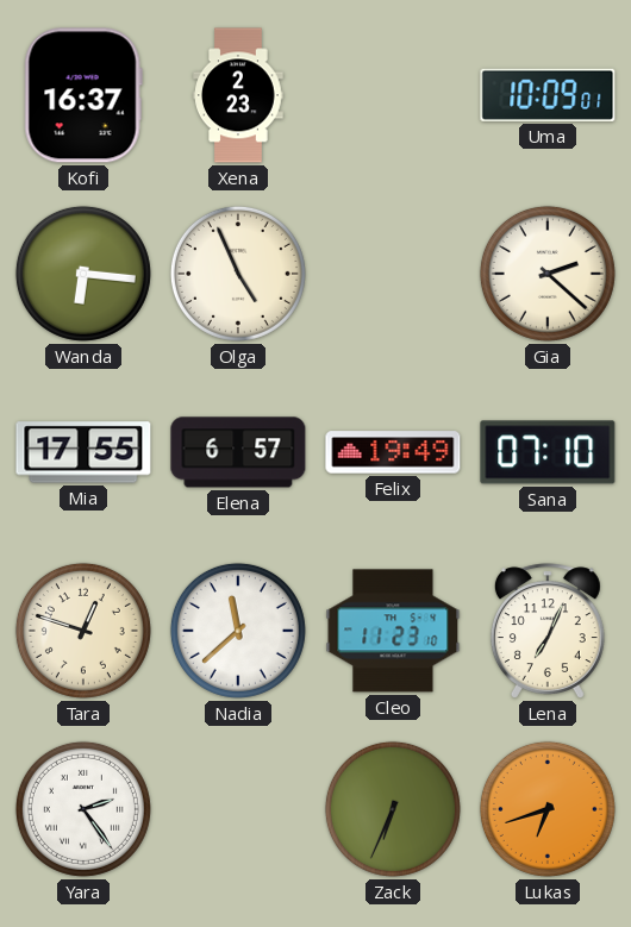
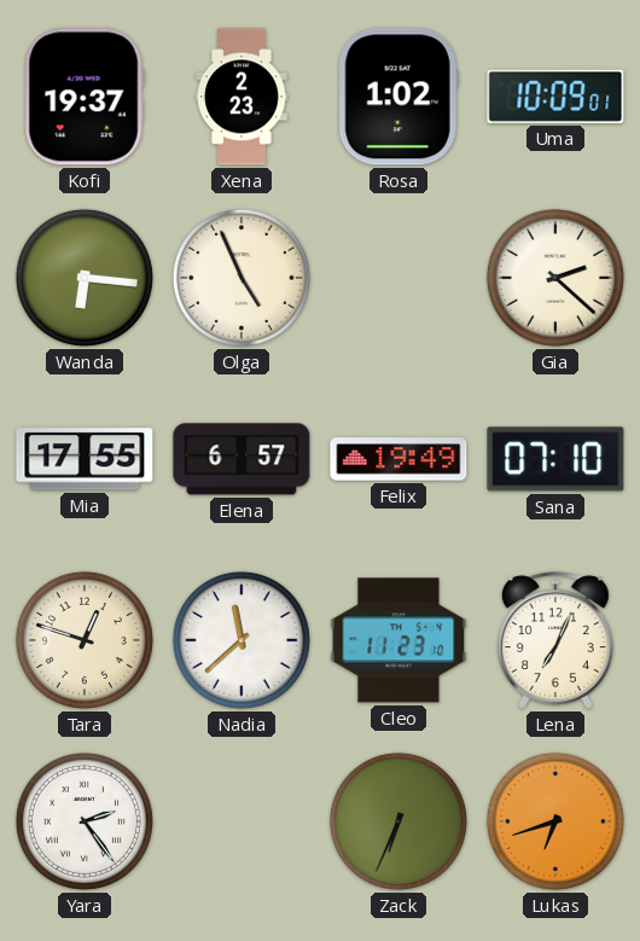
Kofi: 16:37 -> 19:37 (85, 97)
Rosa: none -> 1:02 (398, 97)
